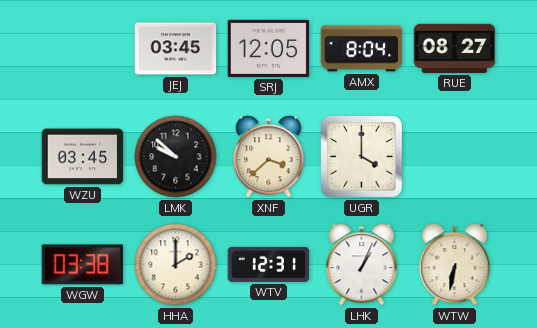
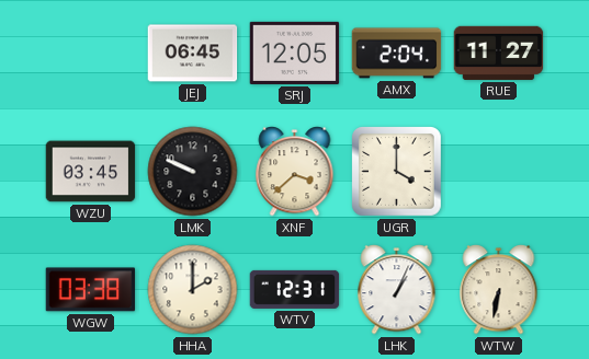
JEJ: 03:45 -> 06:45 (193, 54)
AMX: 8:04 -> 2:04 (397, 54)
RUE: 08:27 -> 11:27 (499, 53)
LMK: 9:52 -> 9:49 (193, 172)
